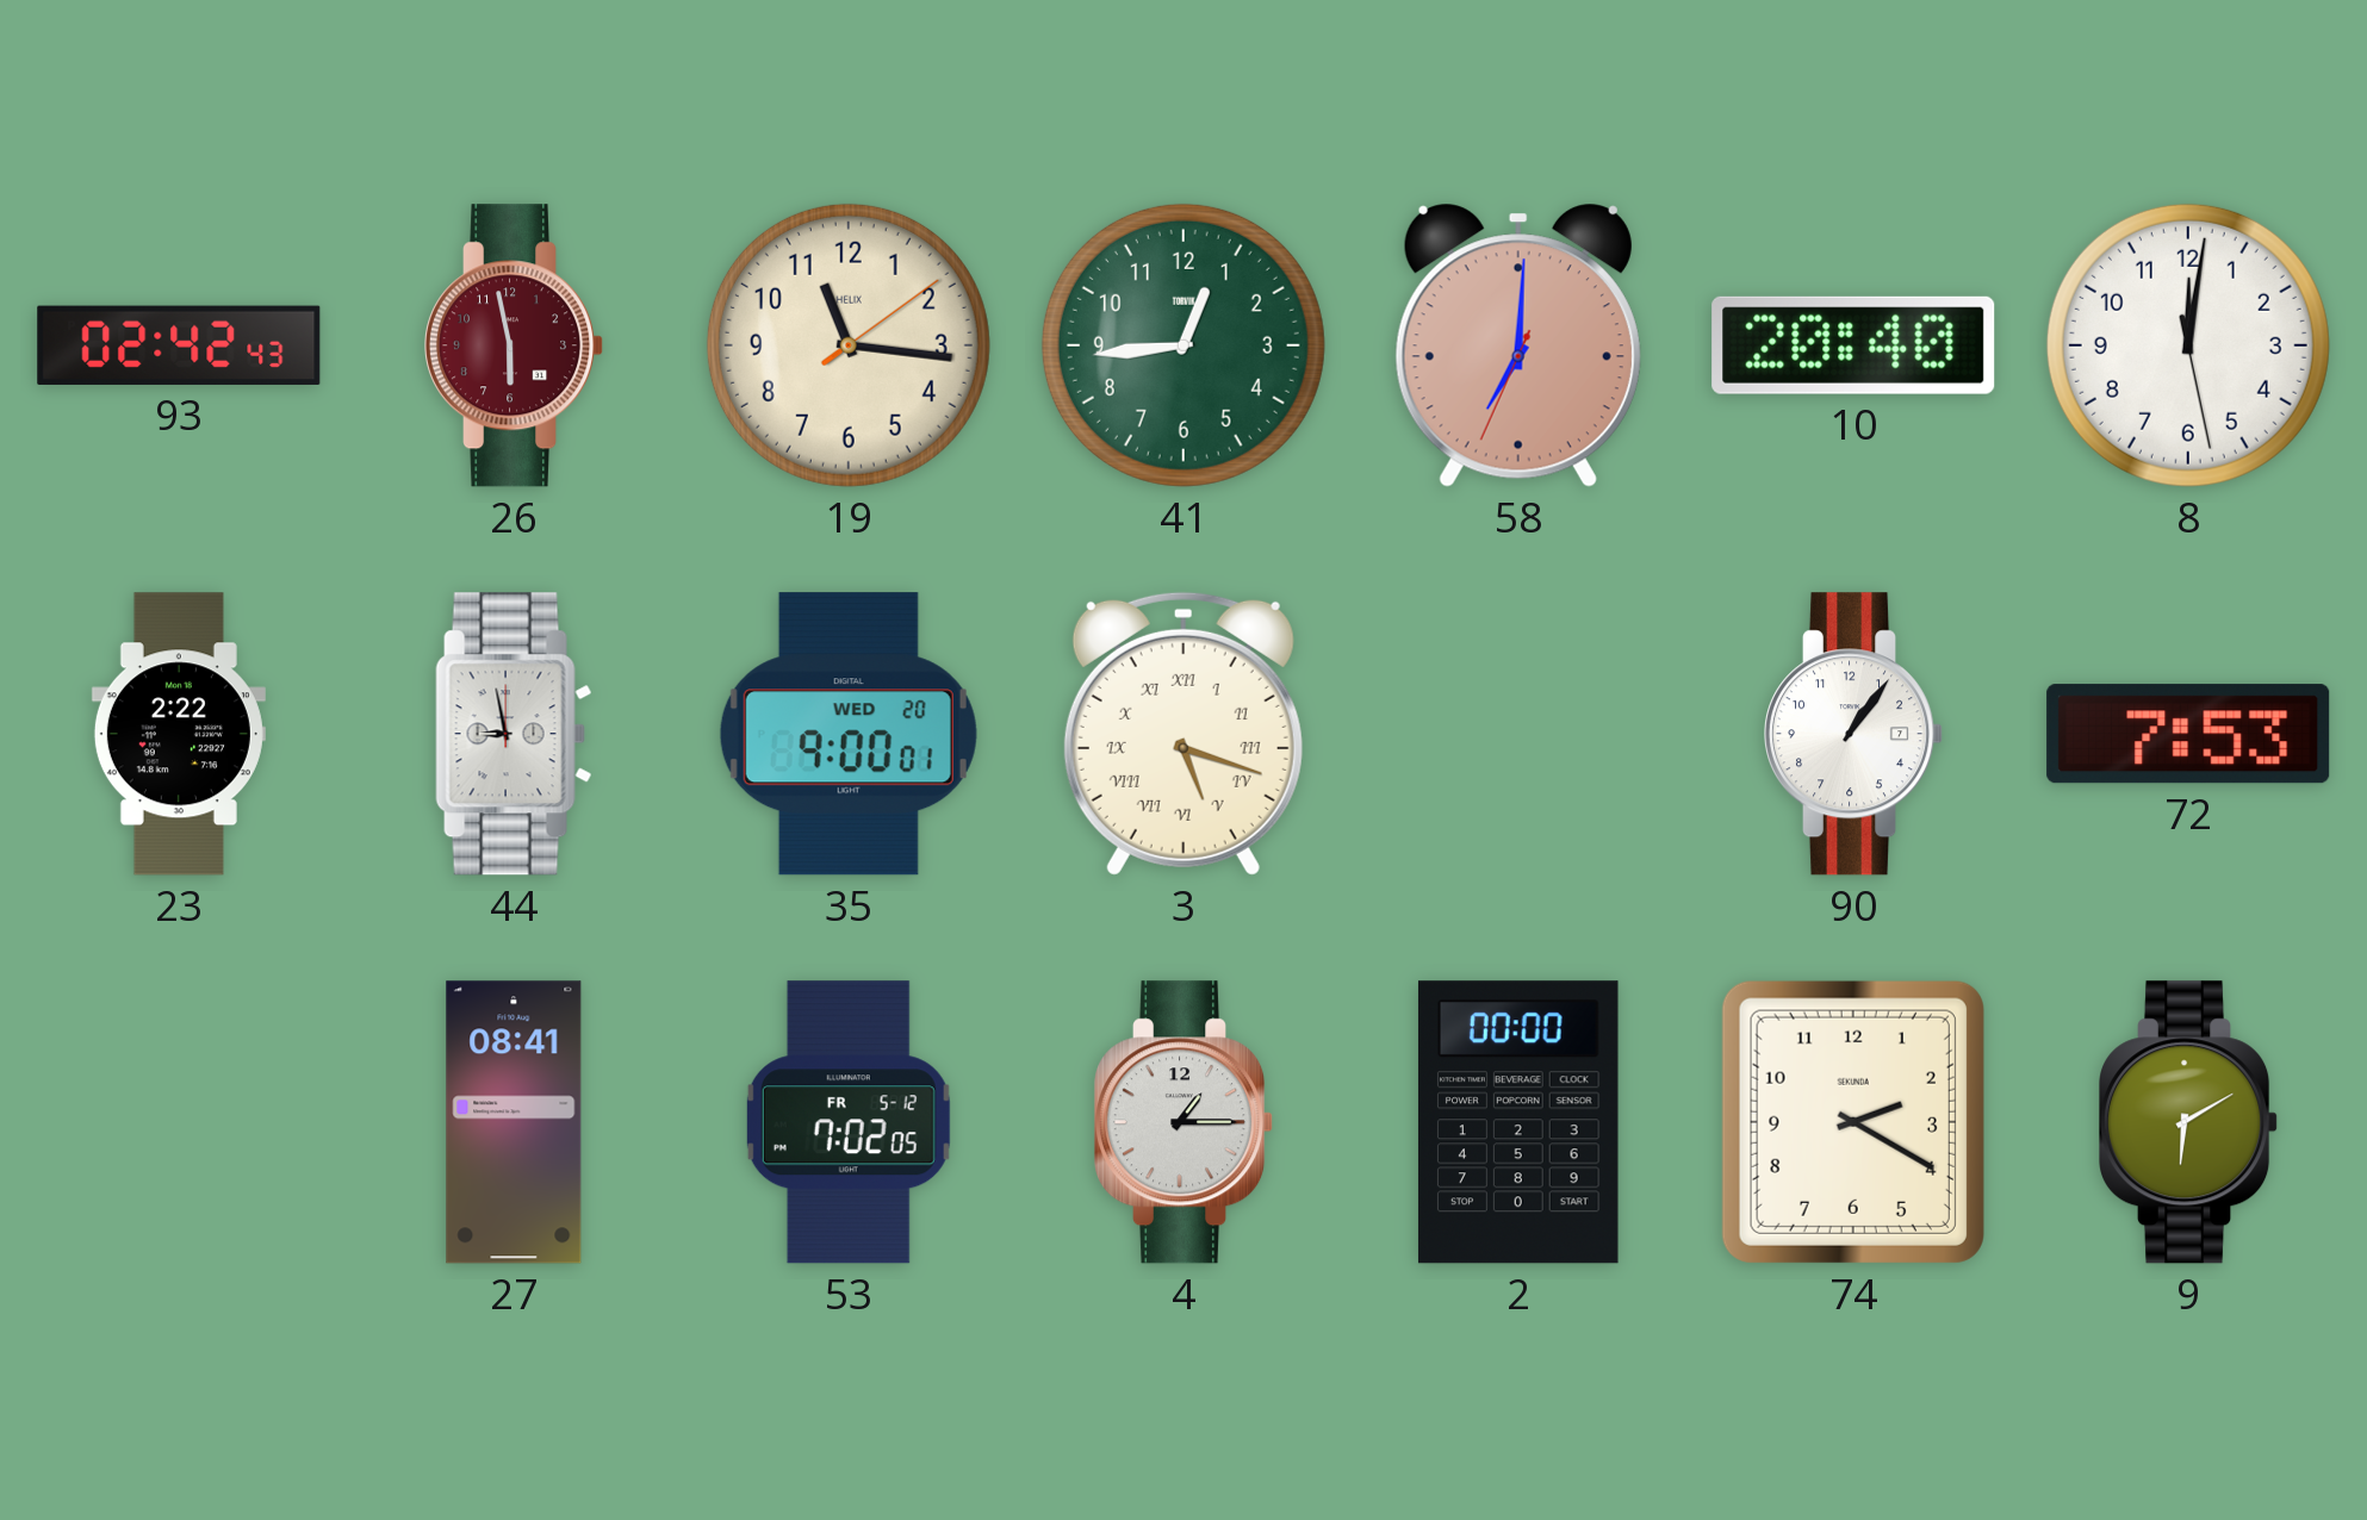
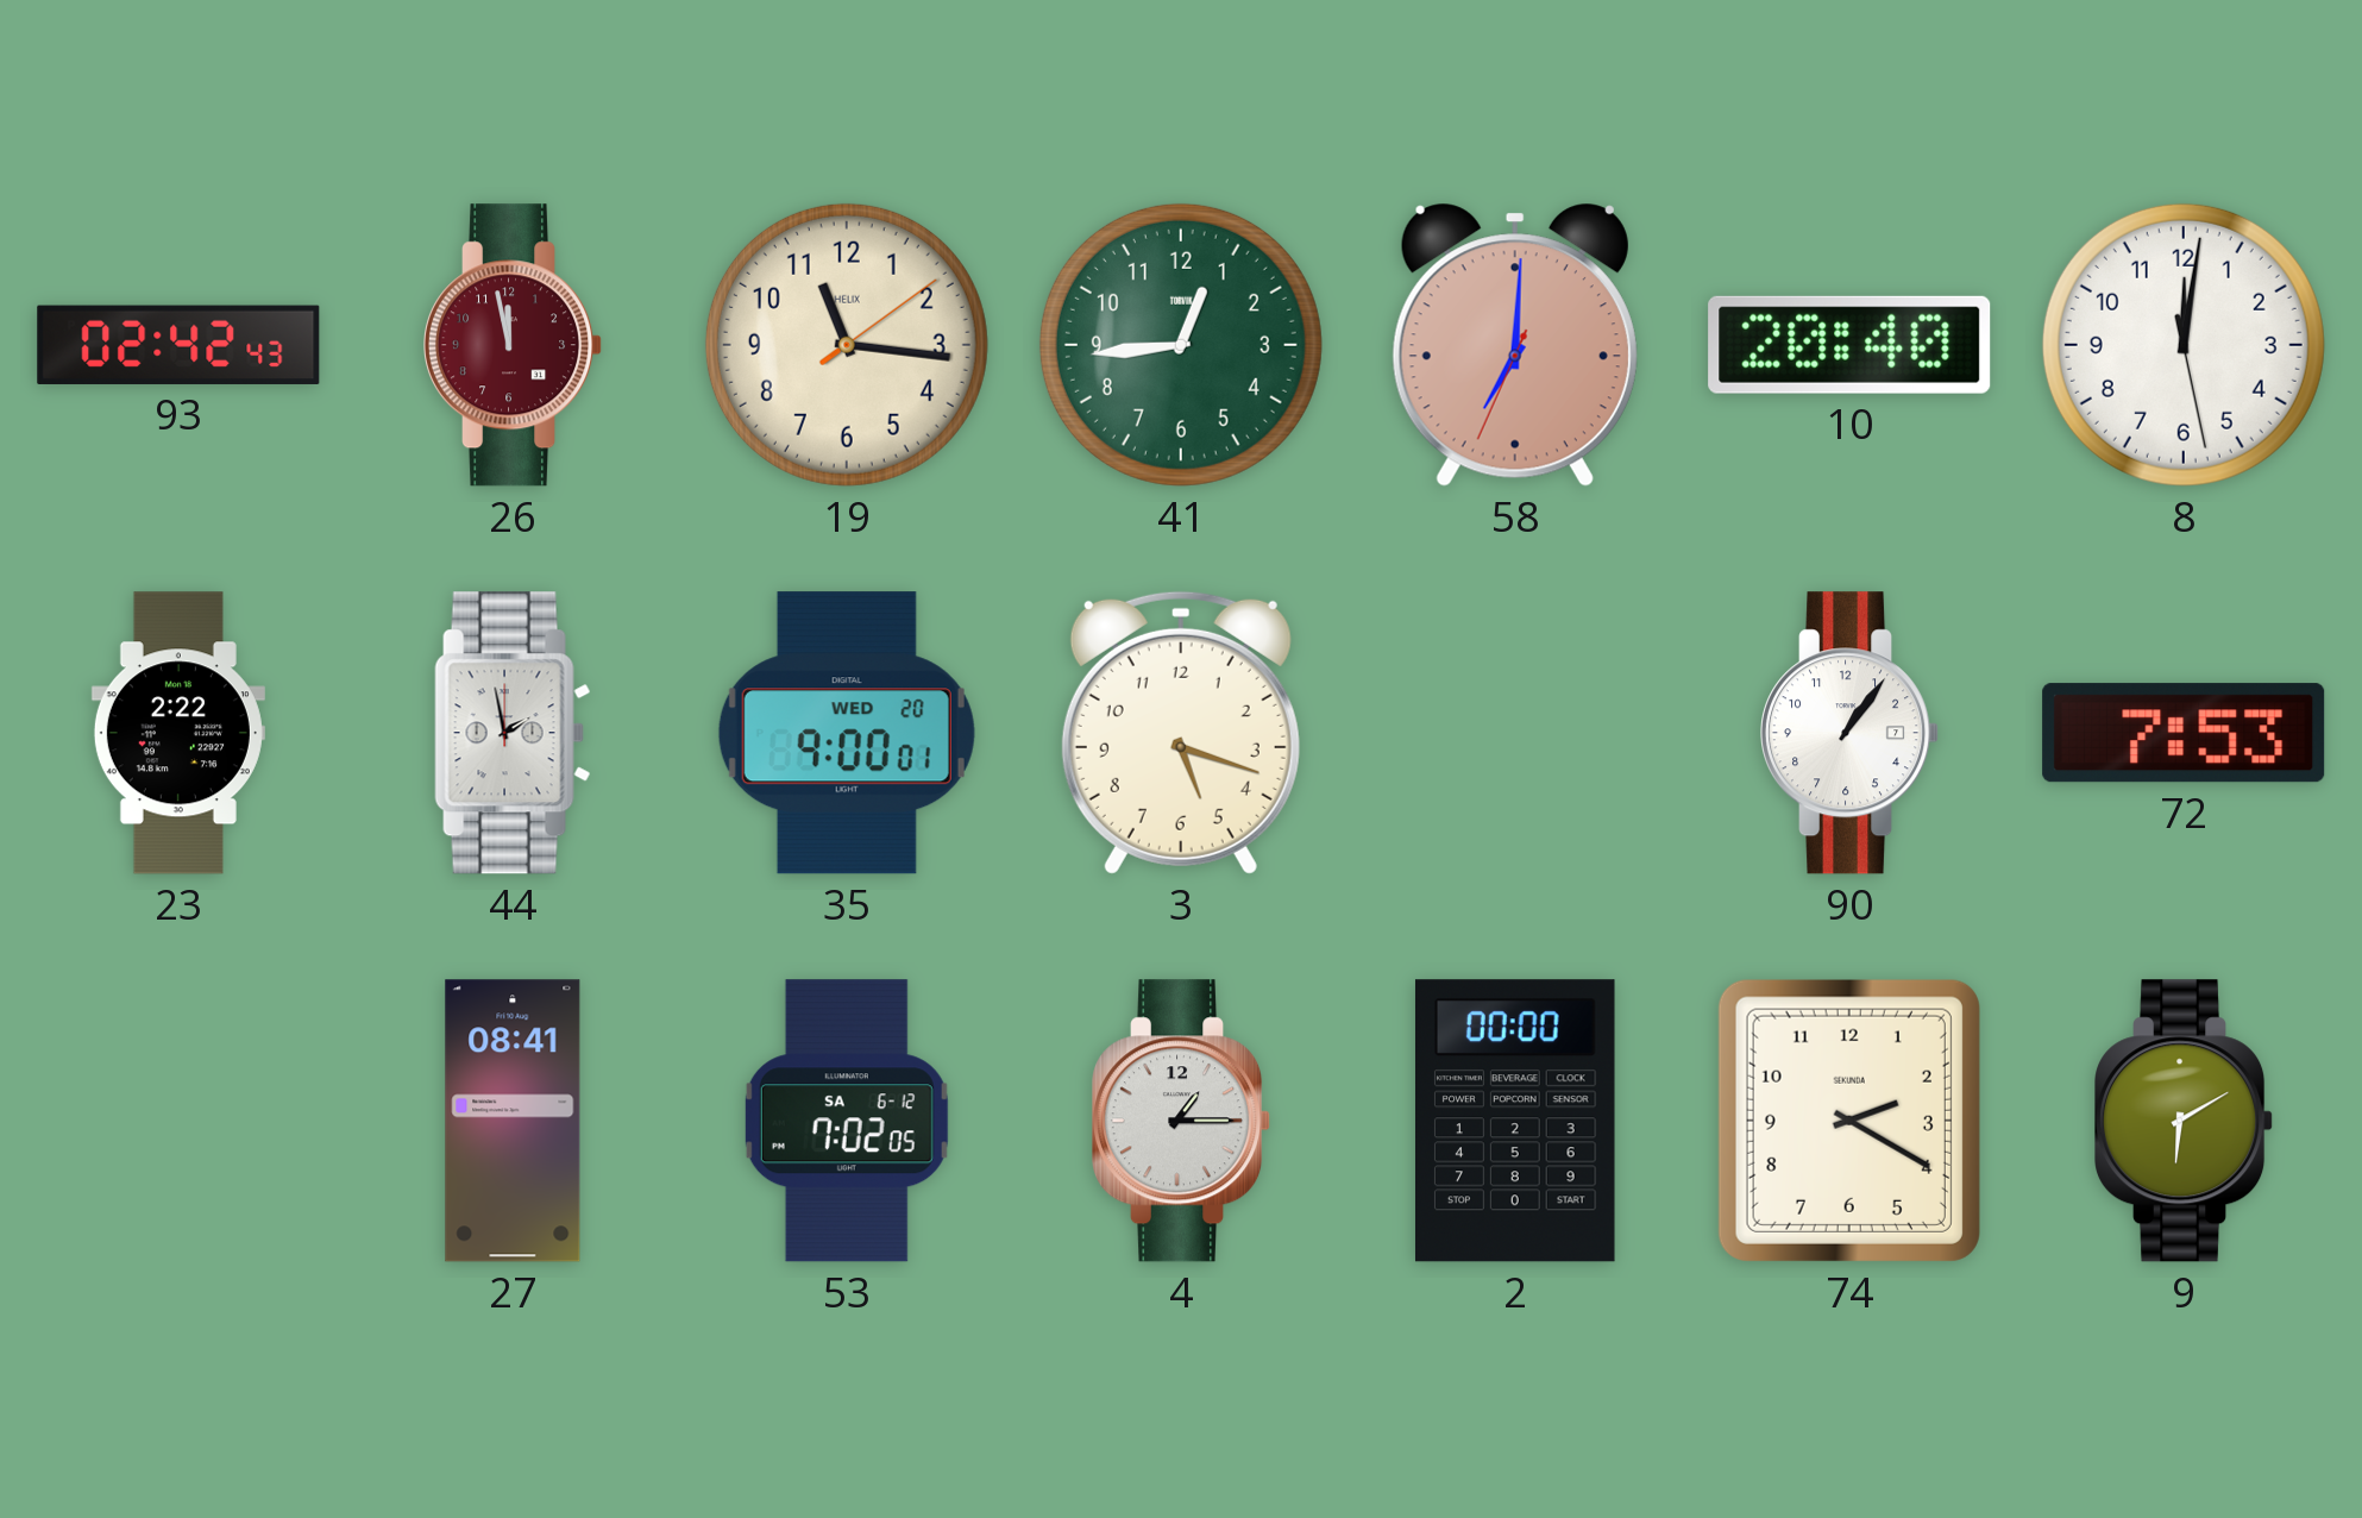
26: 5:58 -> 11:58 (514, 345)
44: 8:58 -> 1:58 (513, 733)
3 numerals: Roman -> Arabic (1181, 733)
53 date: FR 5-12 -> SA 6-12 (847, 1121)
